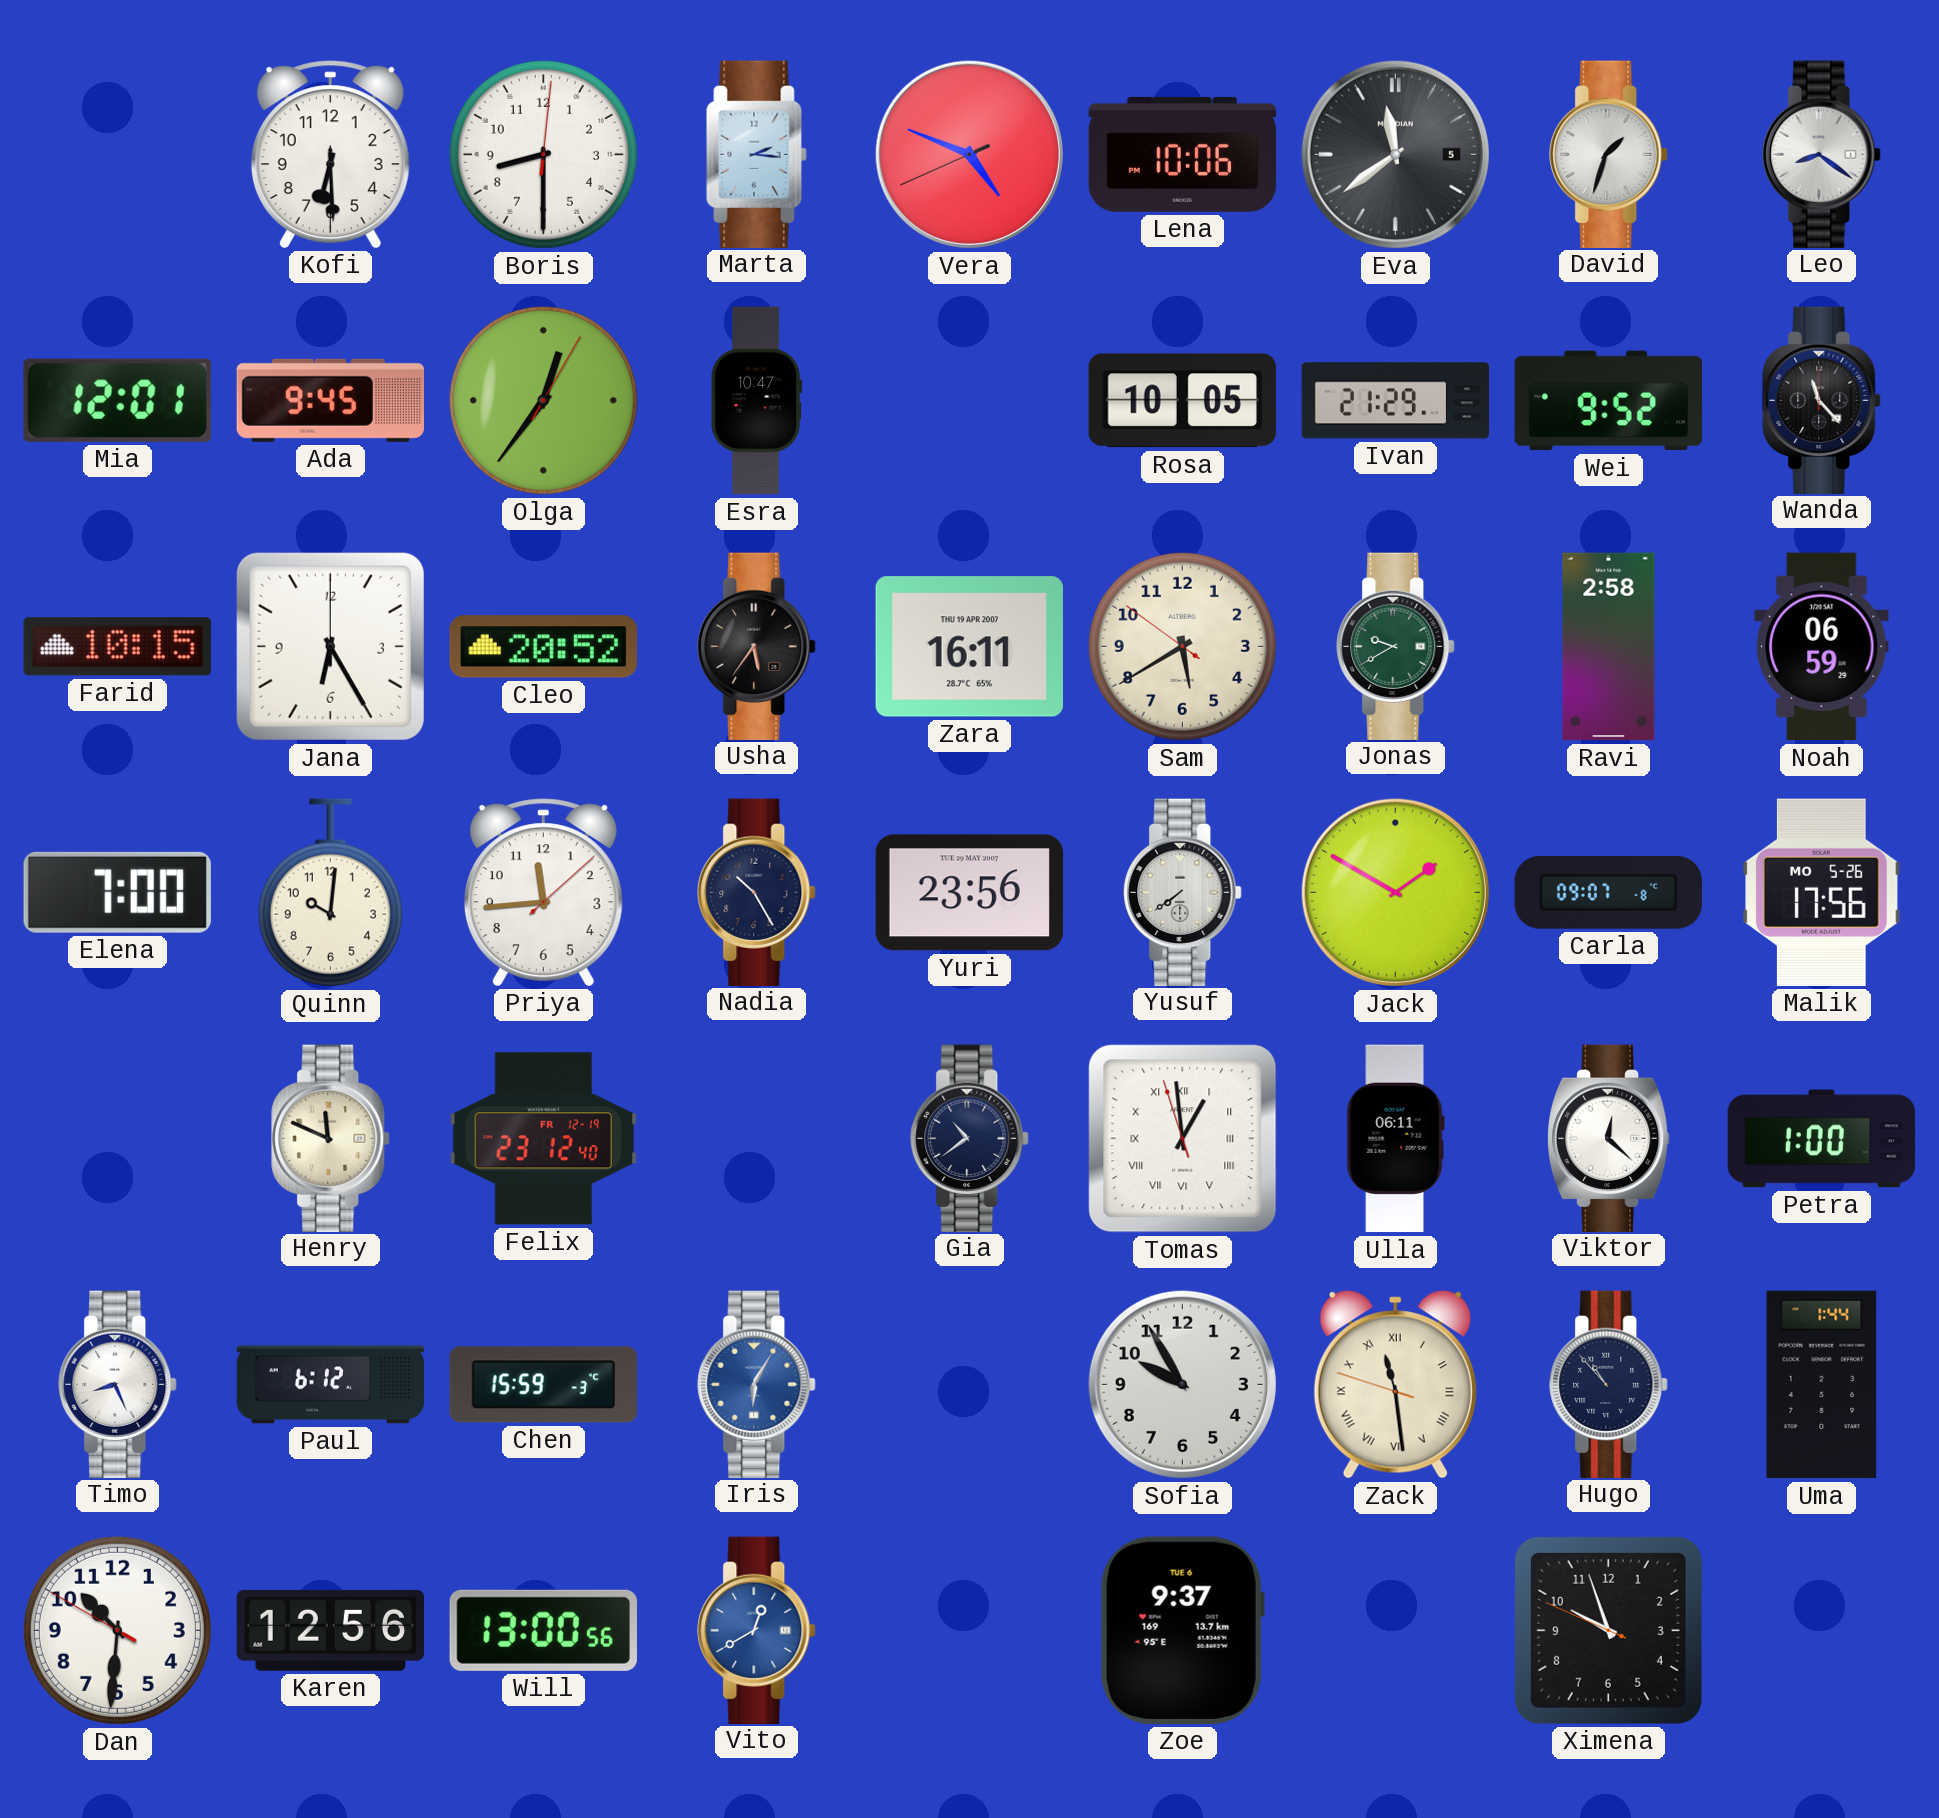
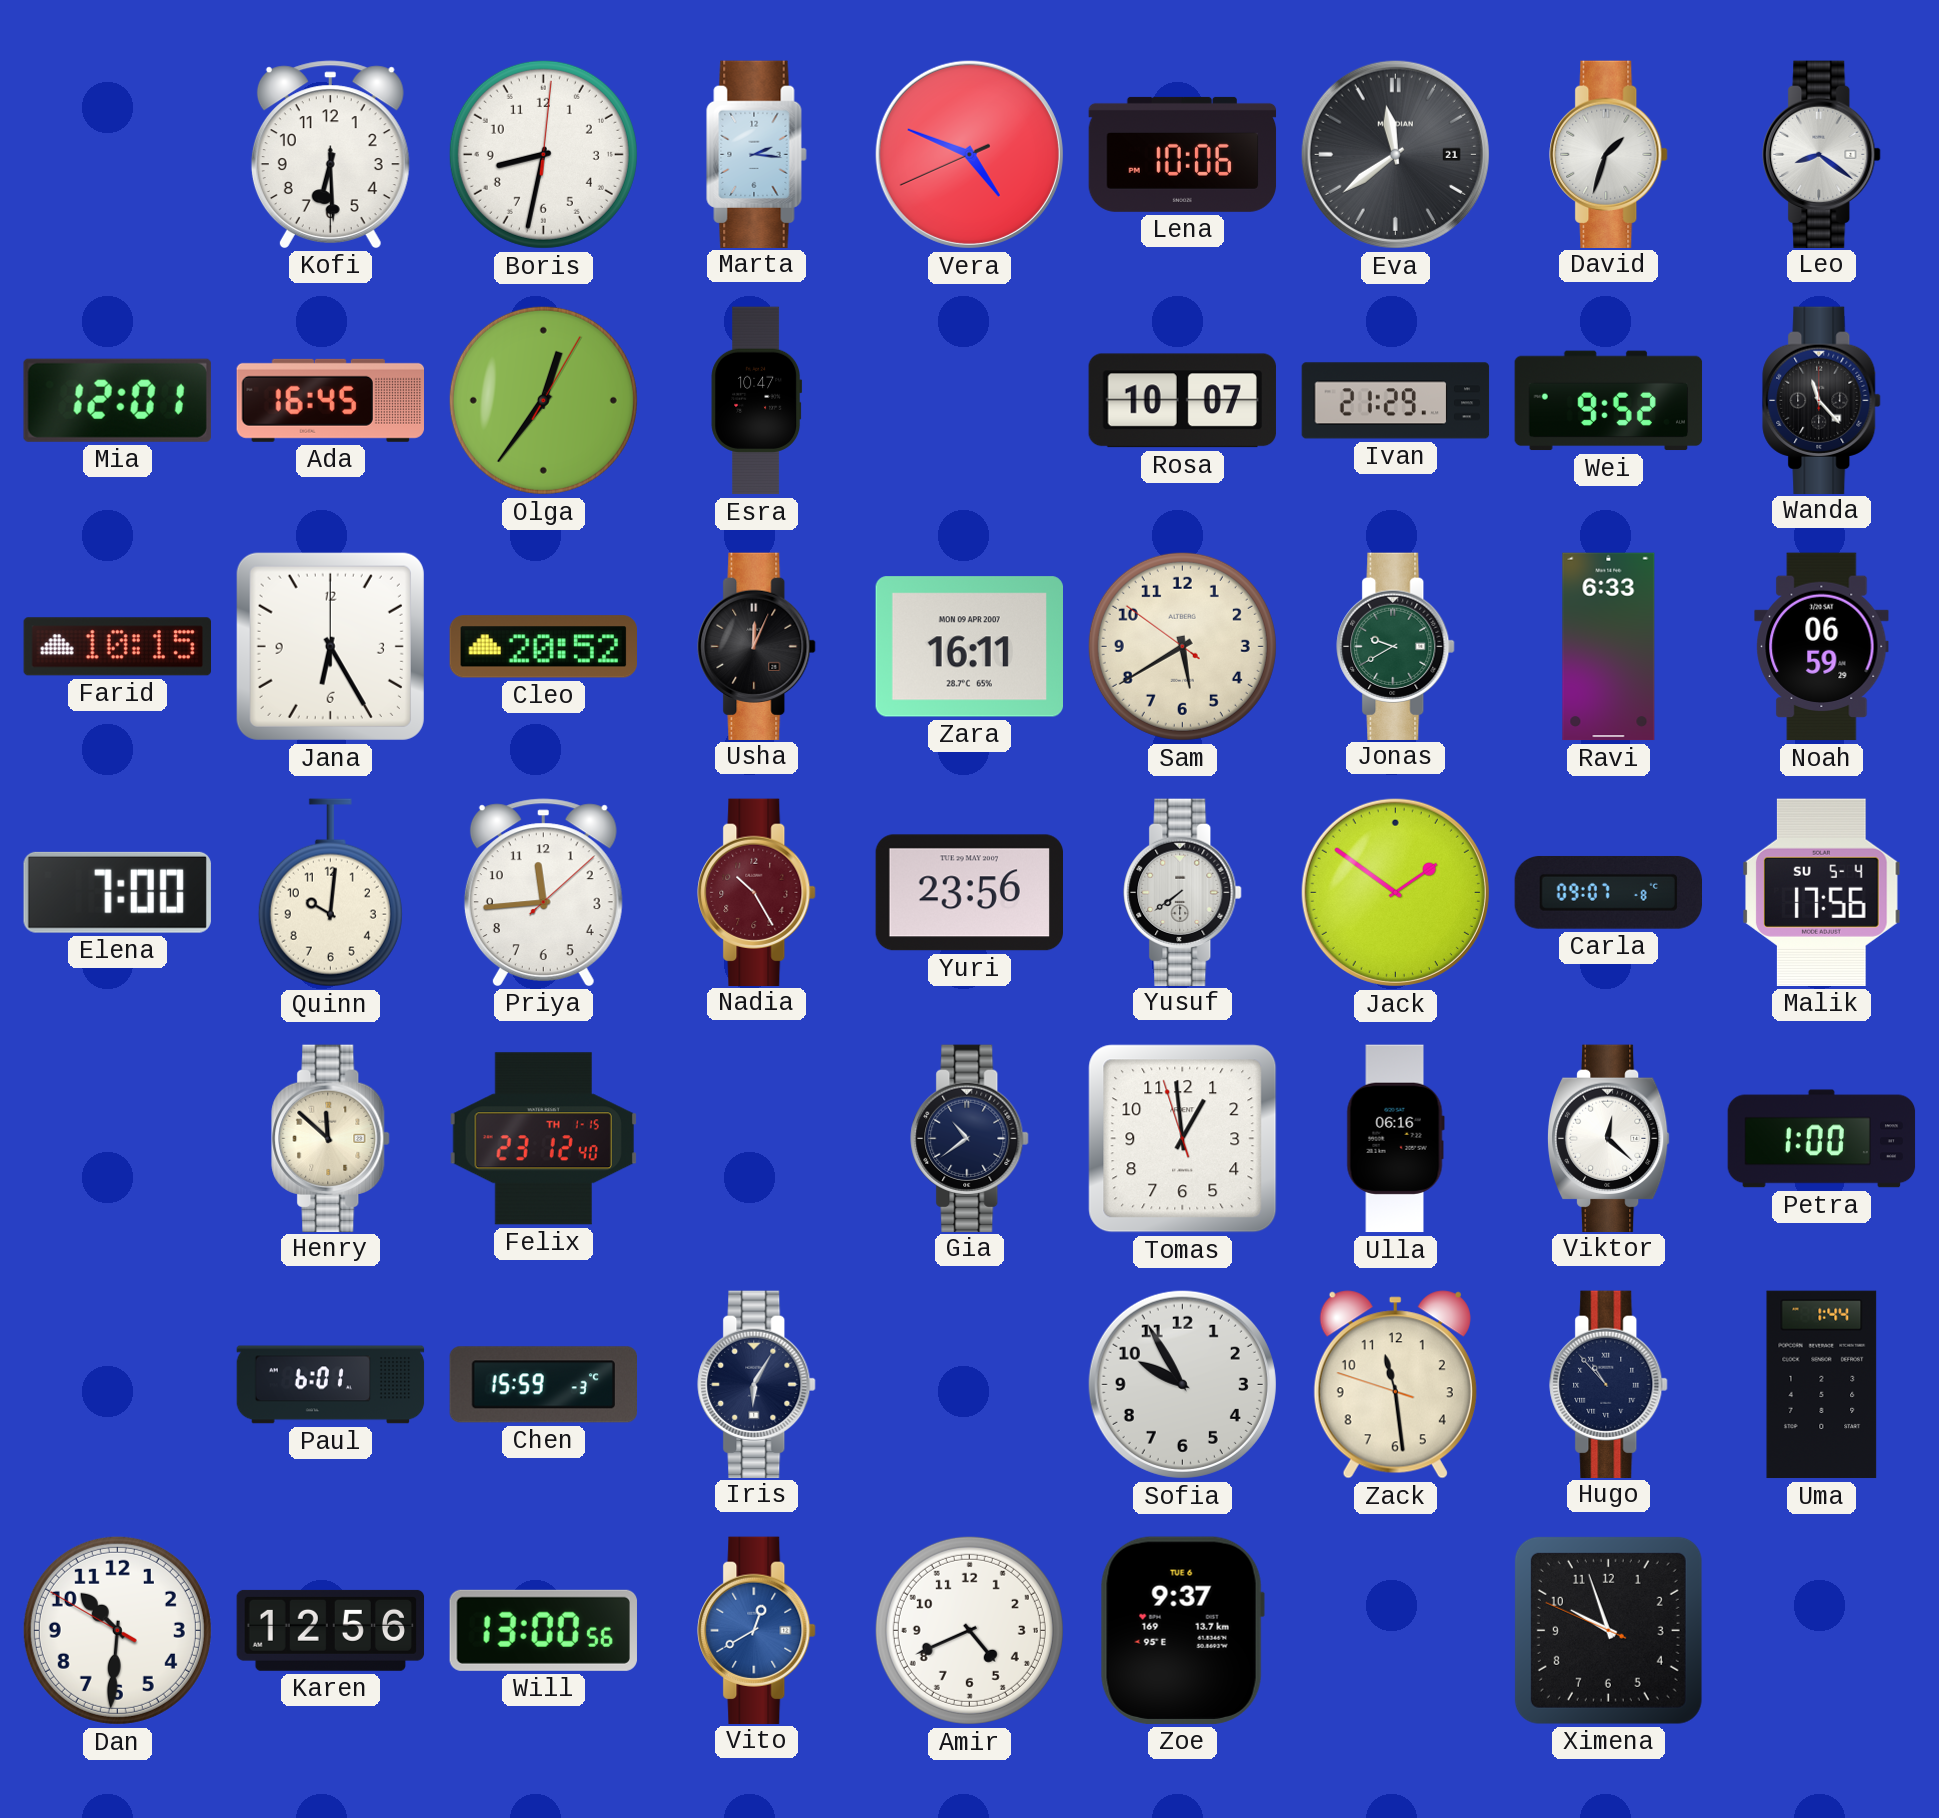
Boris: 8:30 -> 8:32 (543, 154)
Eva date: 5 -> 21 (1395, 154)
Ada: 9:45 -> 16:45 (330, 400)
Rosa: 10:05 -> 10:07 (1182, 401)
Usha: 5:36 -> 12:04 (757, 646)
Zara date: THU 19 APR 2007 -> MON 09 APR 2007 (969, 647)
Ravi: 2:58 -> 6:33 (1609, 647)
Nadia dial: navy -> burgundy (757, 892)
Jack: 1:50 -> 1:51 (1395, 892)
Malik date: MO 5-26 -> SU 5-4 (1822, 892)
Henry: 11:49 -> 11:52 (331, 1138)
Felix date: FR 12-19 -> TH 1-15 (543, 1139)
Tomas numerals: Roman -> Arabic (1183, 1139)
Ulla: 06:11 -> 06:16 (1395, 1139)
Timo: 8:26 -> none (118, 1384)
Paul: 6:12 -> 6:01 (331, 1385)
Iris dial: blue -> navy (757, 1384)
Zack numerals: Roman -> Arabic (1395, 1385)
Amir: none -> 4:41 (969, 1630)
